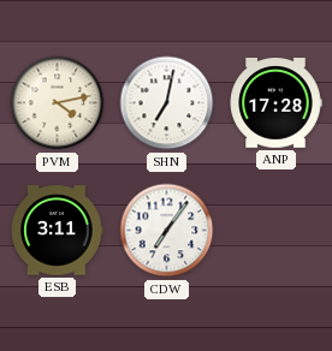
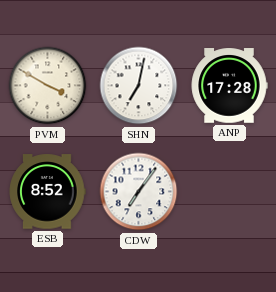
PVM: 4:13 -> 3:50 (48, 86)
ESB: 3:11 -> 8:52 (47, 192)
